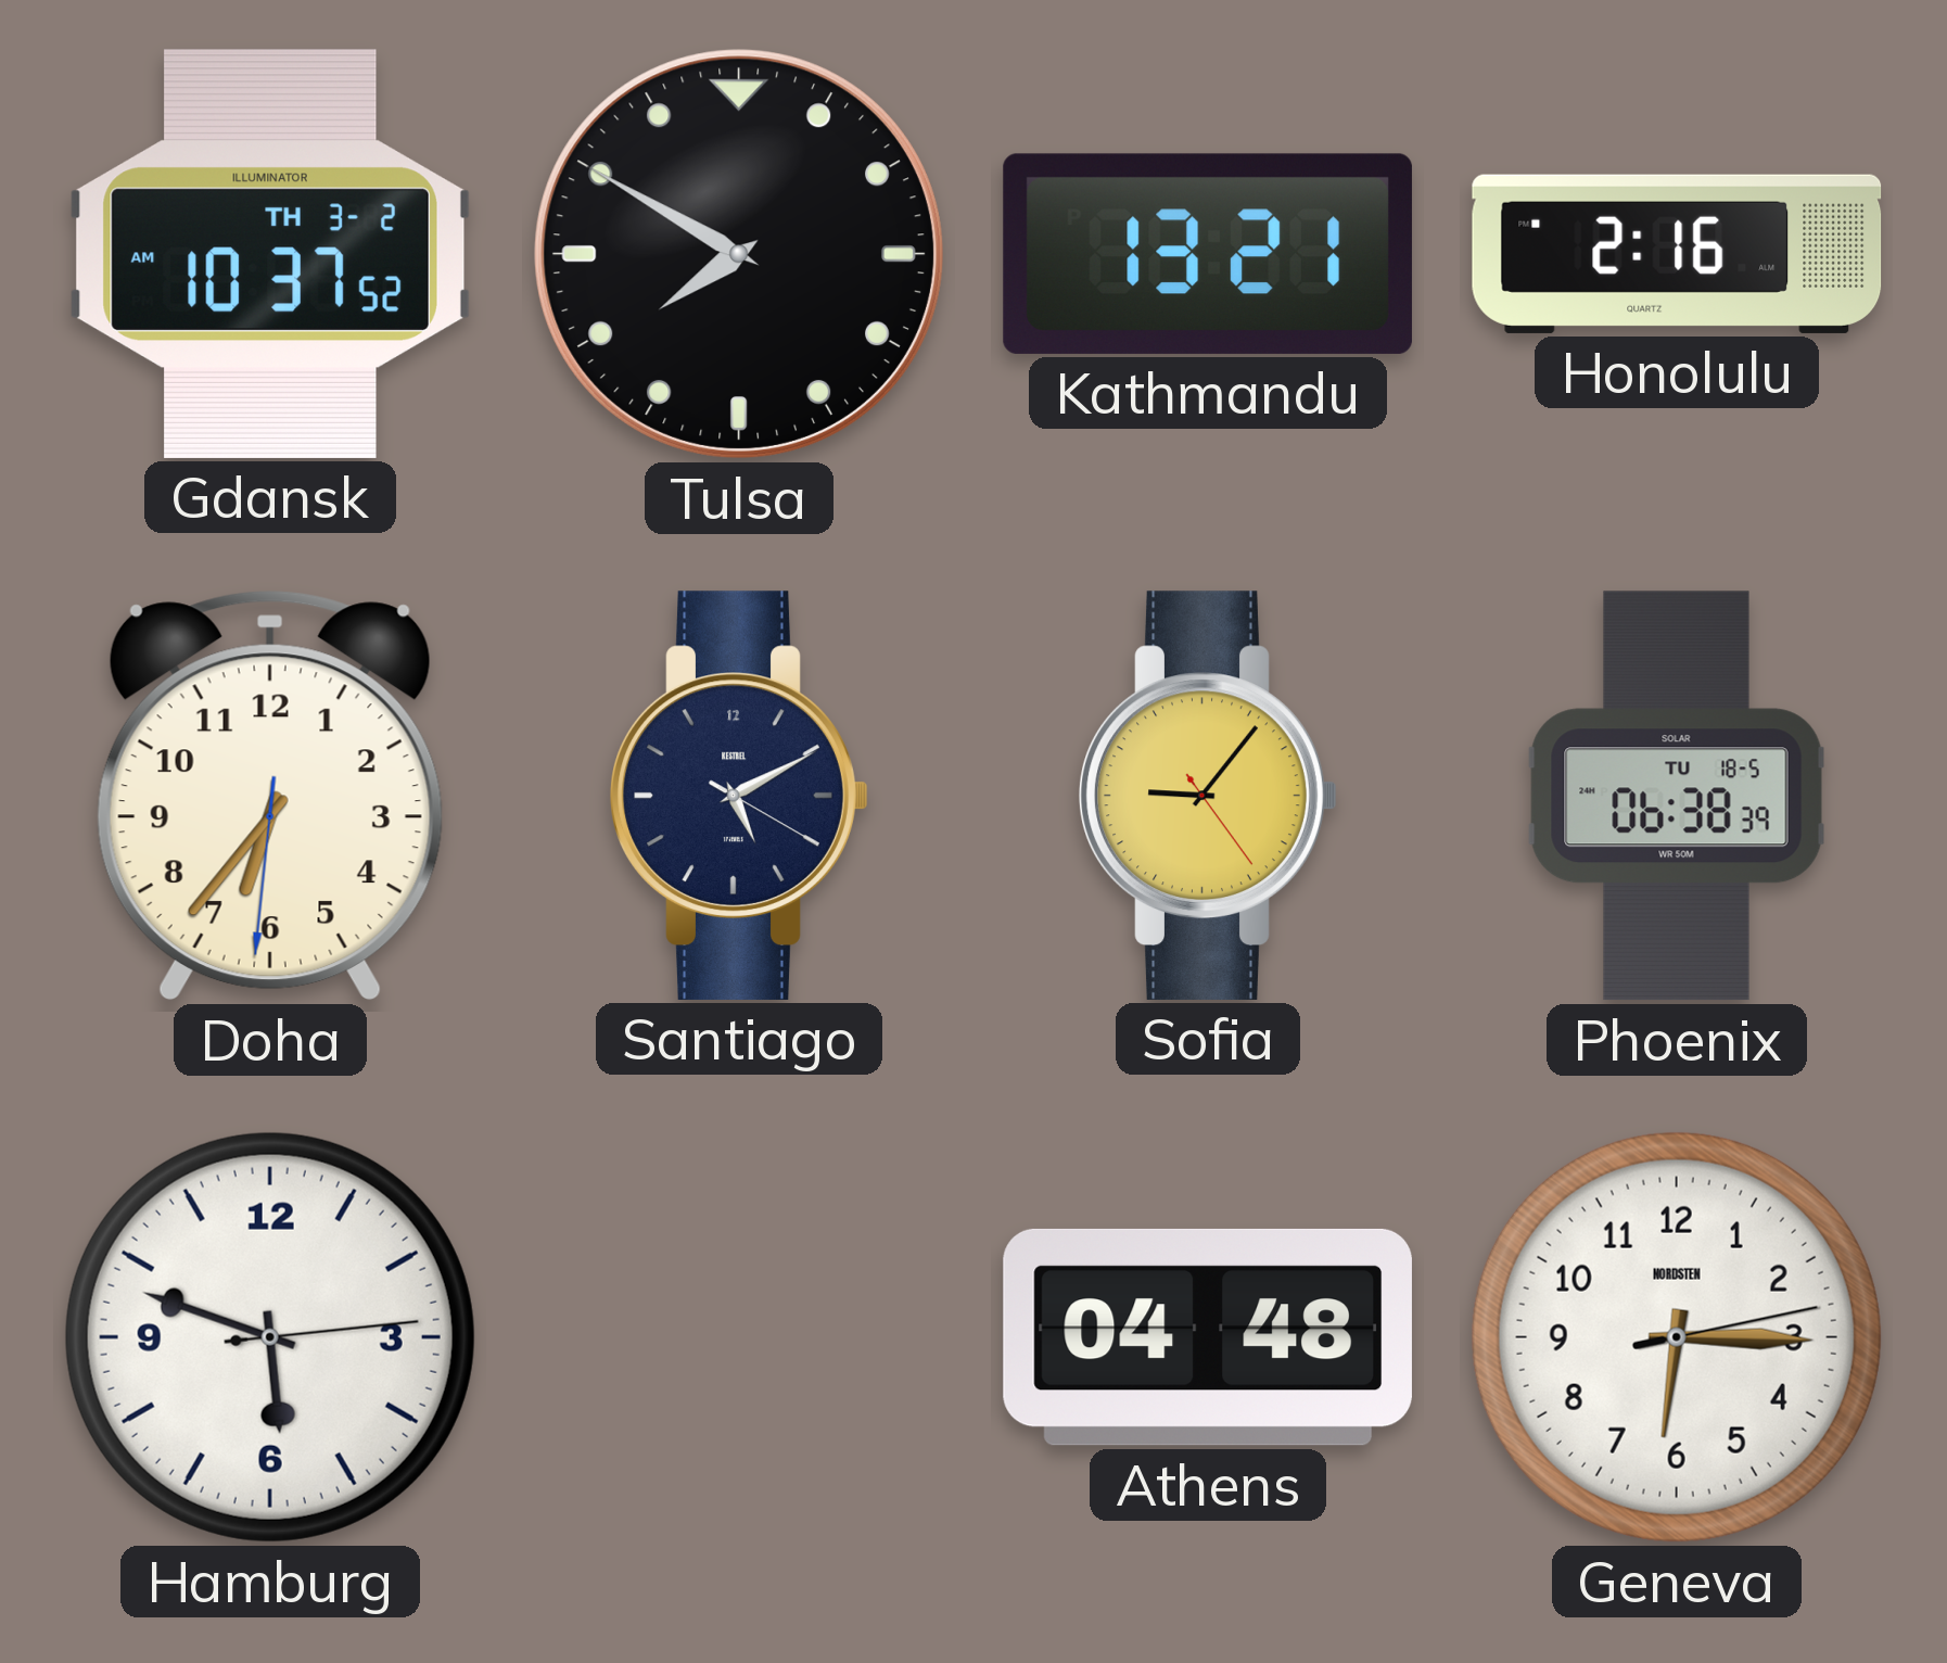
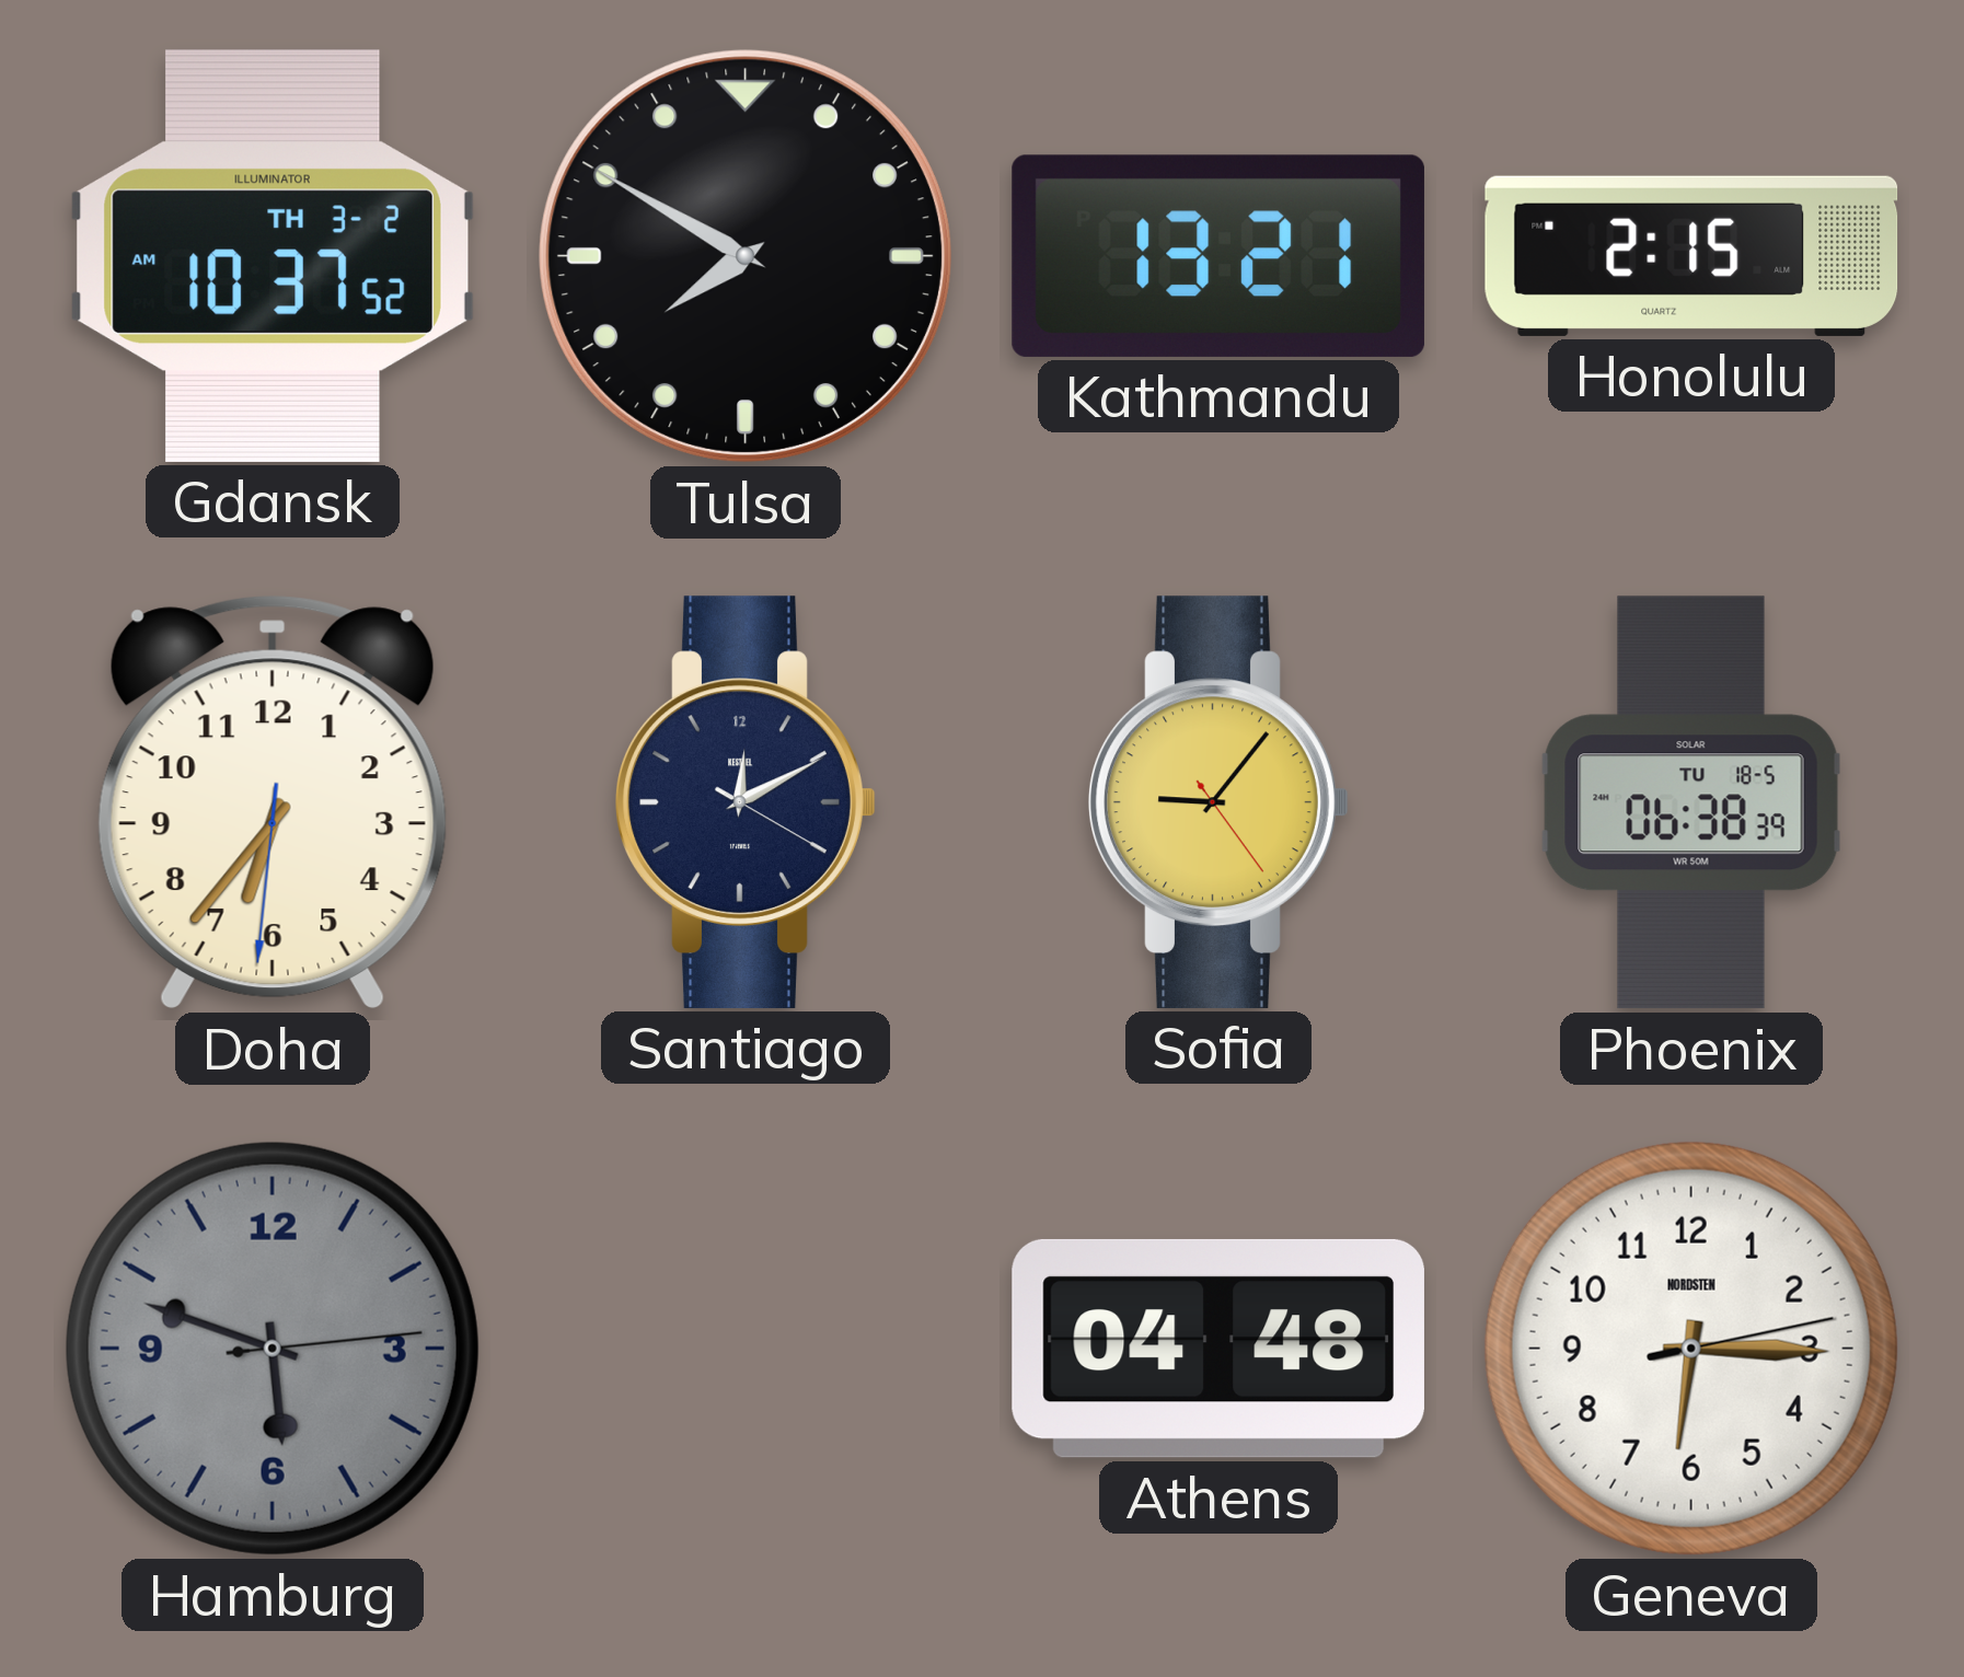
Honolulu: 2:16 -> 2:15 (1691, 256)
Santiago: 5:10 -> 12:10 (746, 802)
Hamburg dial: white -> grey (273, 1349)
